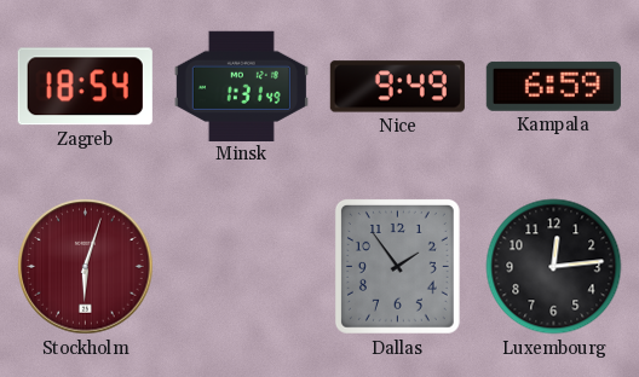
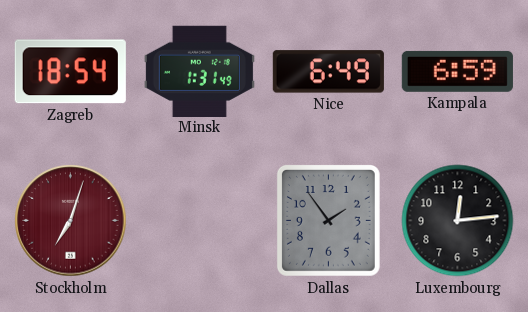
Nice: 9:49 -> 6:49 (328, 72)
Stockholm: 6:03 -> 7:03 (71, 221)
